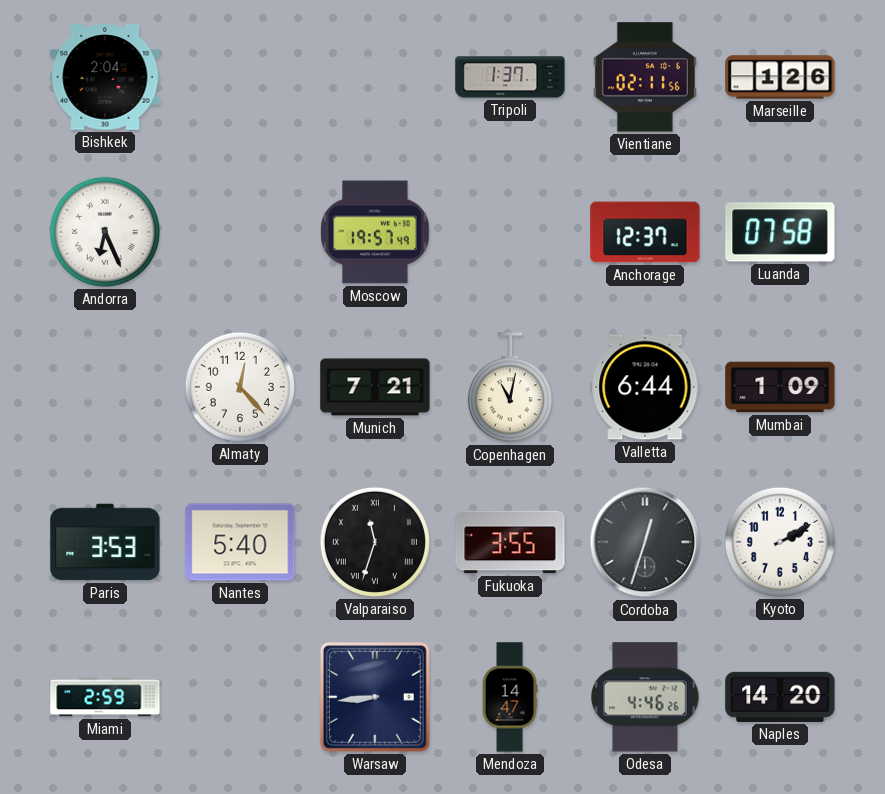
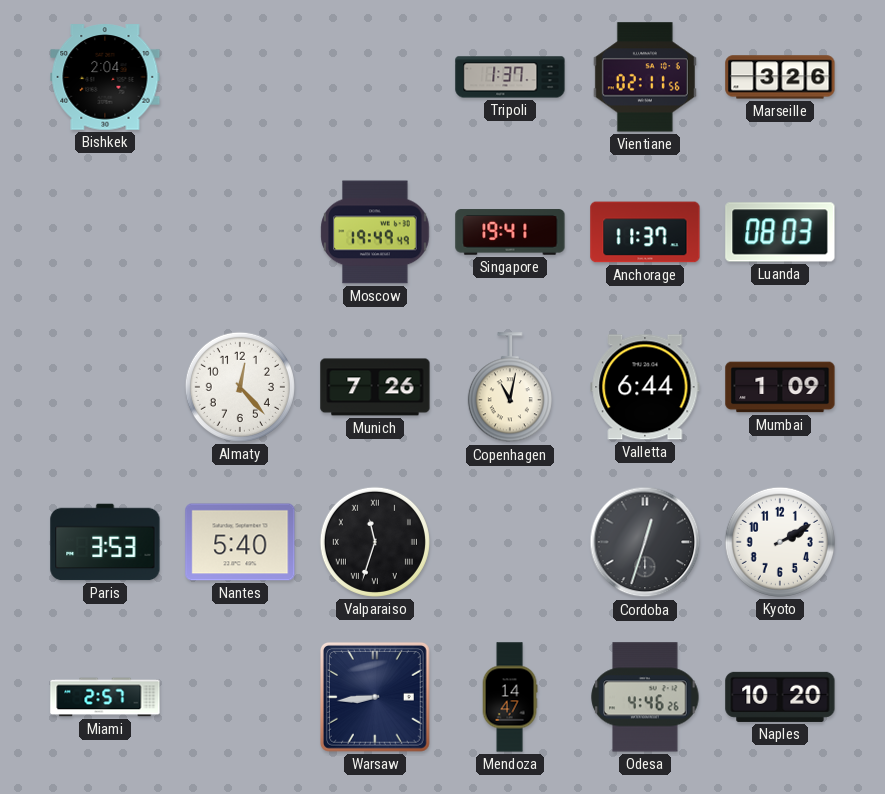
Marseille: 1:26 -> 3:26 (780, 77)
Andorra: 6:26 -> none (105, 232)
Moscow: 19:57 -> 19:49 (375, 232)
Singapore: none -> 19:41 (510, 232)
Anchorage: 12:37 -> 11:37 (645, 232)
Luanda: 07:58 -> 08:03 (780, 232)
Munich: 7:21 -> 7:26 (375, 387)
Fukuoka: 3:55 -> none (510, 542)
Miami: 2:59 -> 2:57 (105, 697)
Naples: 14:20 -> 10:20 (780, 697)
